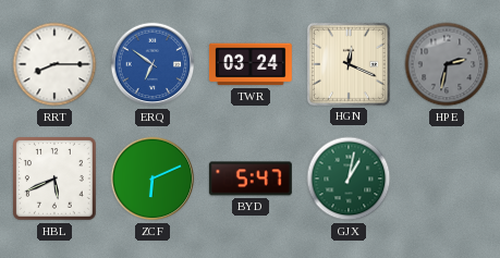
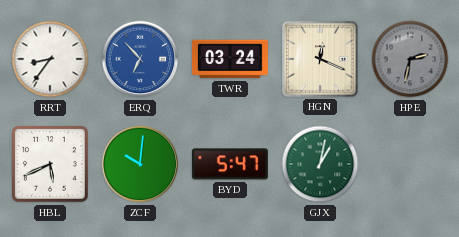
RRT: 8:15 -> 8:36 (50, 59)
ERQ: 6:51 -> 6:53 (140, 59)
ZCF: 6:11 -> 10:01 (140, 164)
